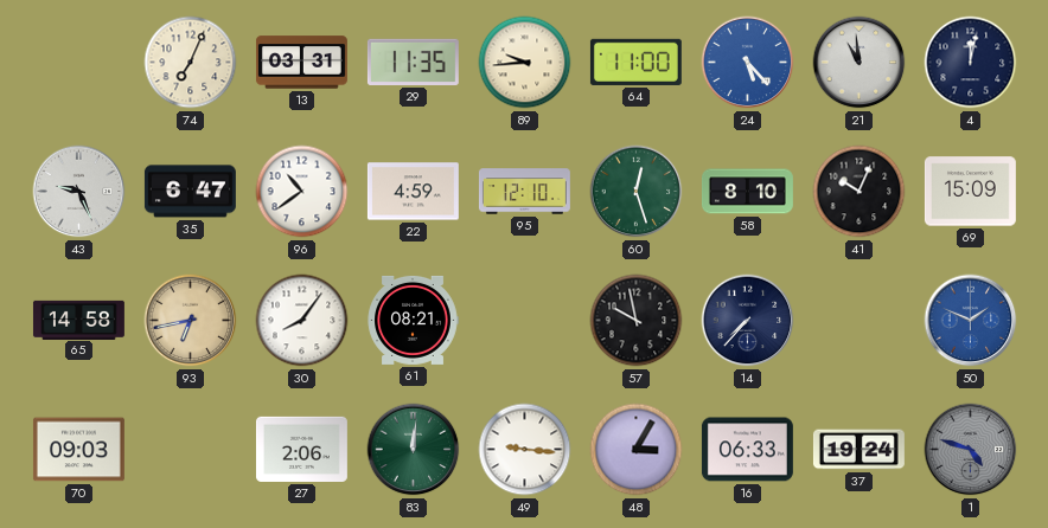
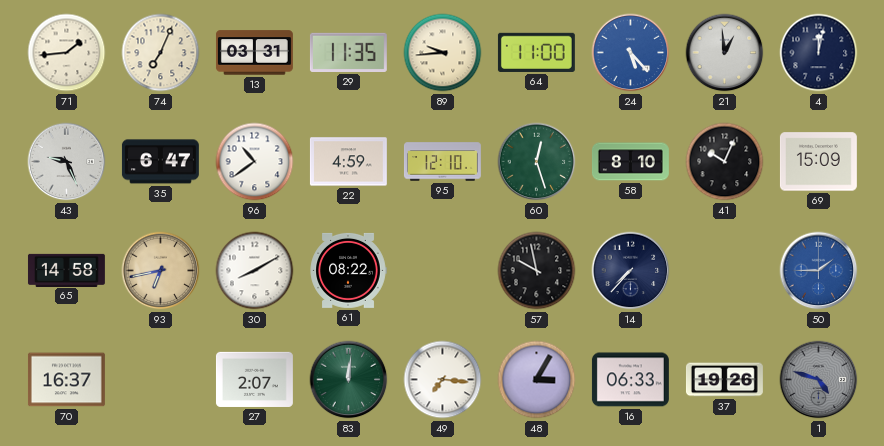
71: none -> 1:44 (67, 53)
21: 10:59 -> 12:59 (725, 53)
30: 8:06 -> 8:10 (255, 271)
61: 08:21 -> 08:22 (348, 270)
50: 1:49 -> 1:45 (819, 271)
70: 09:03 -> 16:37 (66, 380)
27: 2:06 -> 2:07 (254, 379)
49: 9:16 -> 7:16 (443, 380)
37: 19:24 -> 19:26 (724, 380)
